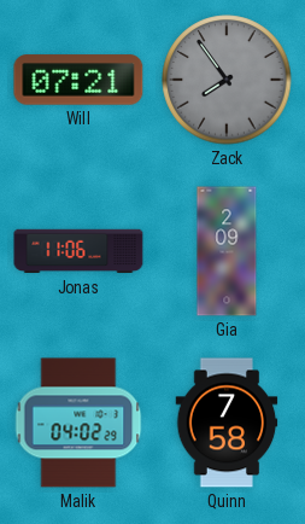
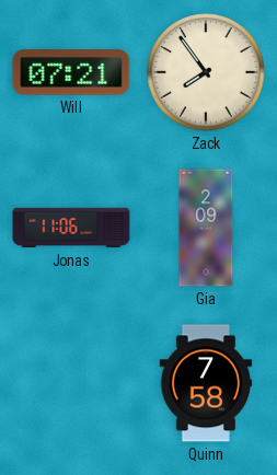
Zack dial: grey -> cream (206, 72)
Malik: 04:02 -> none (78, 423)
